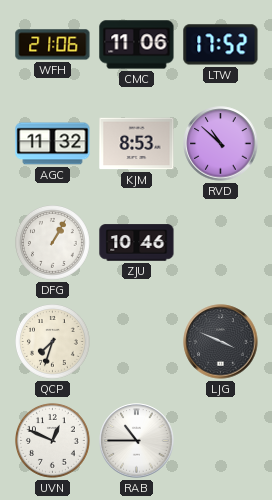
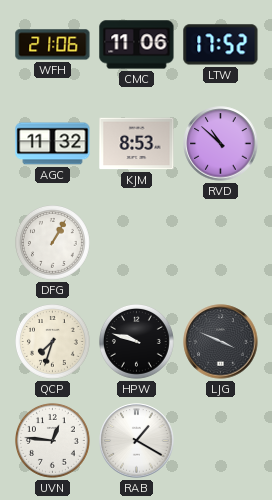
ZJU: 10:46 -> none (137, 243)
HPW: none -> 9:48 (137, 342)
UVN: 12:49 -> 12:46 (53, 441)
RAB: 10:45 -> 1:20 (137, 441)
